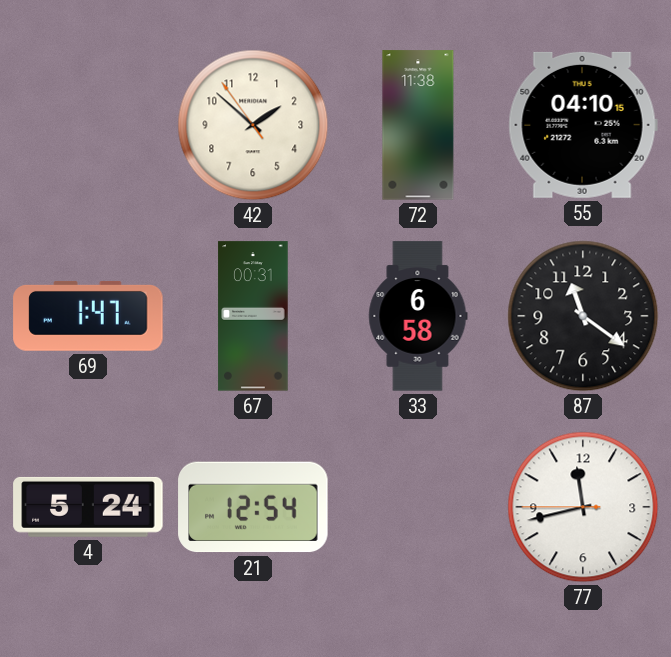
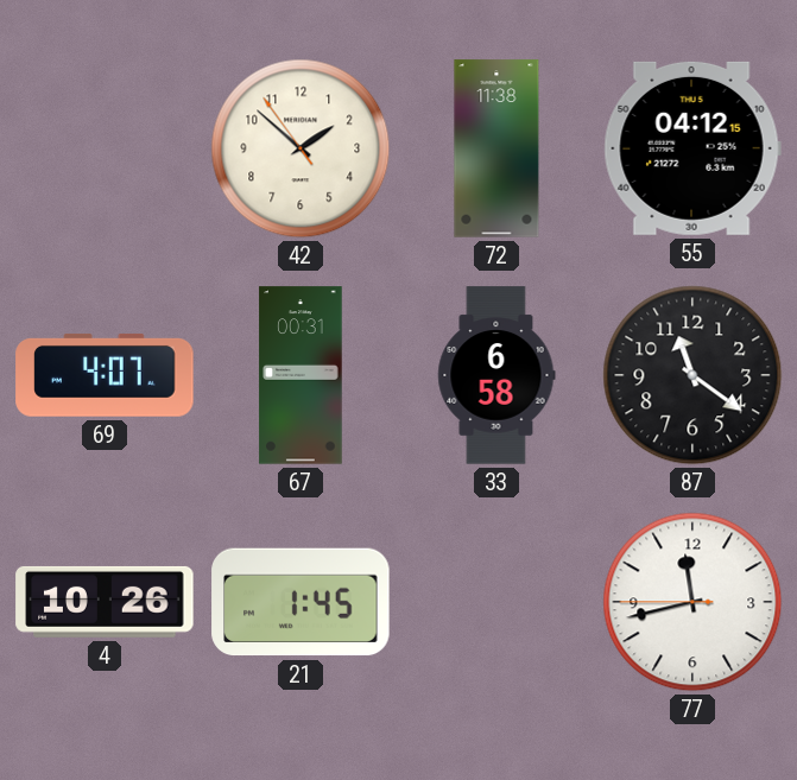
55: 04:10 -> 04:12 (692, 148)
69: 1:47 -> 4:07 (105, 375)
4: 5:24 -> 10:26 (105, 602)
21: 12:54 -> 1:45 (301, 602)
